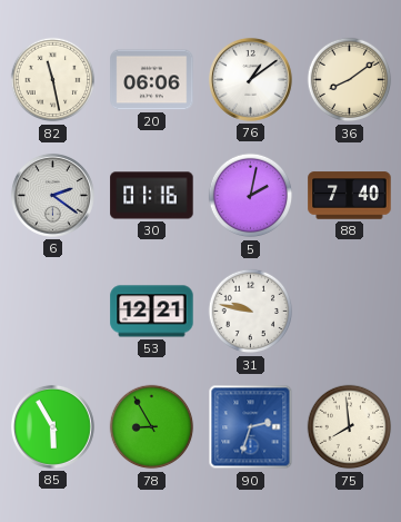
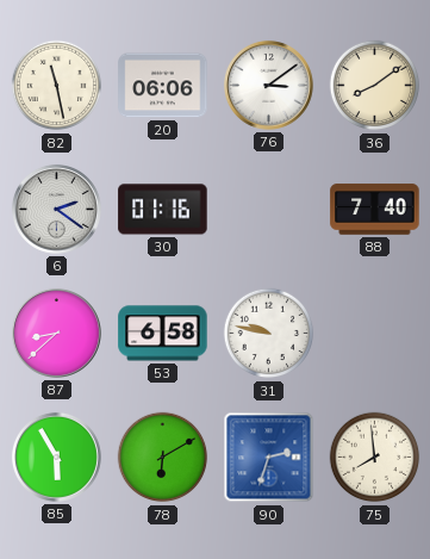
76: 1:09 -> 3:09 (268, 85)
5: 2:02 -> none (251, 196)
87: none -> 8:38 (56, 333)
53: 12:21 -> 6:58 (163, 334)
78: 8:55 -> 6:10 (163, 458)
